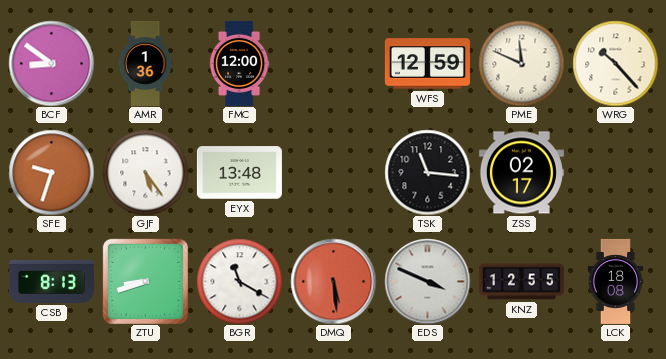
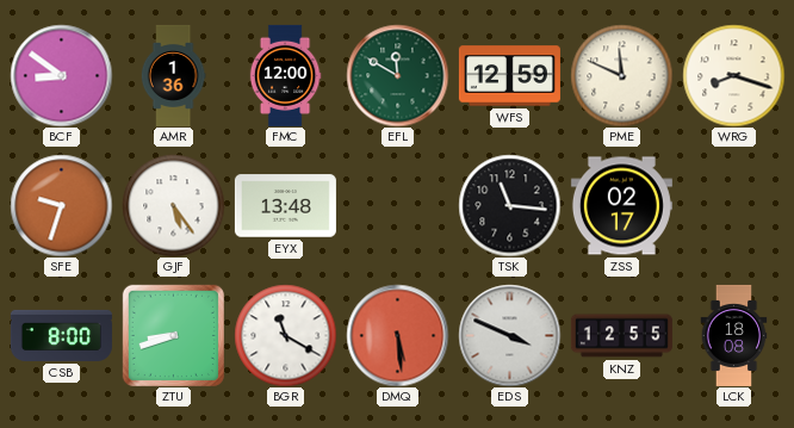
EFL: none -> 11:50 (397, 75)
WRG: 10:23 -> 8:18 (733, 75)
CSB: 8:13 -> 8:00 (61, 335)
